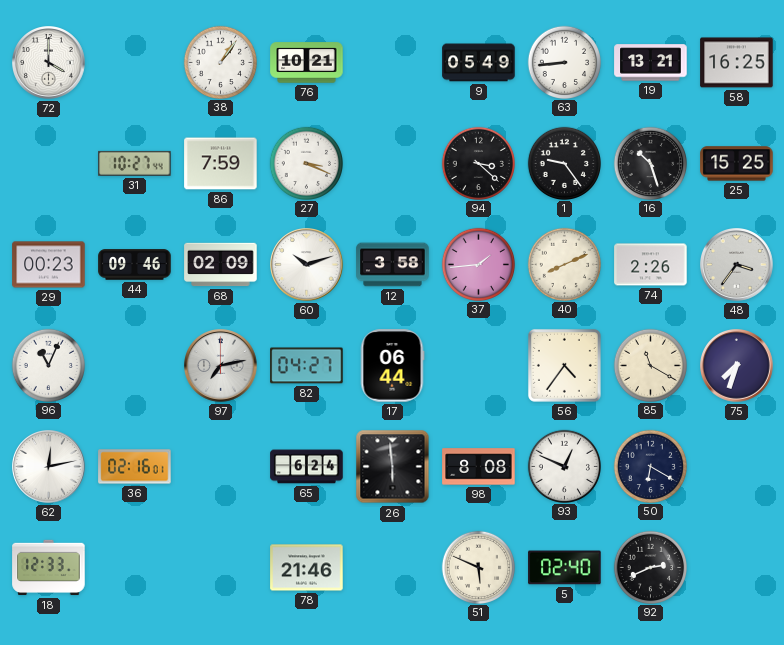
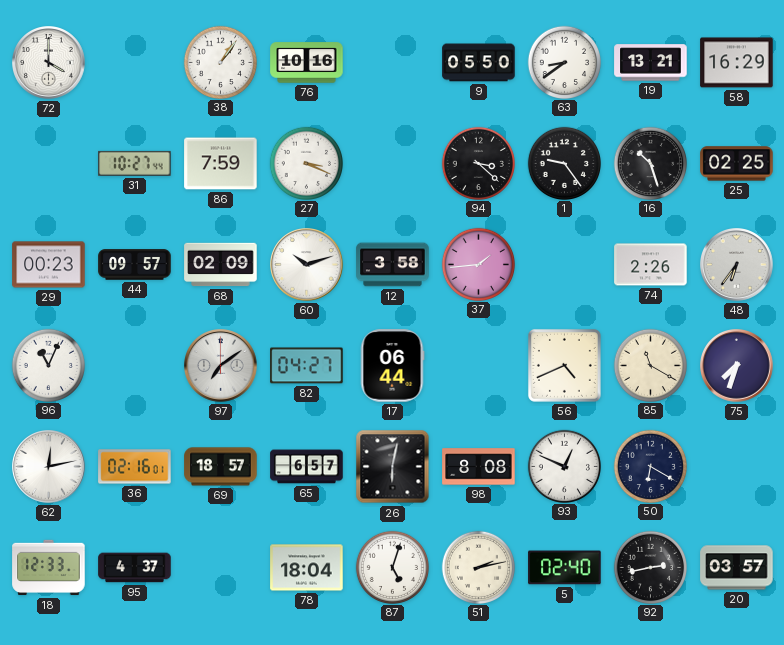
76: 10:21 -> 10:16 (307, 63)
9: 05:49 -> 05:50 (479, 63)
63: 8:44 -> 8:39 (564, 62)
58: 16:25 -> 16:29 (737, 63)
25: 15:25 -> 02:25 (737, 164)
44: 09:46 -> 09:57 (135, 265)
40: 8:11 -> none (564, 264)
48: 3:36 -> 6:36 (737, 265)
97: 7:13 -> 7:09 (221, 366)
56: 4:36 -> 4:41 (564, 365)
69: none -> 18:57 (221, 467)
65: 6:24 -> 6:57 (307, 467)
26: 5:59 -> 6:02 (393, 467)
95: none -> 4:37 (135, 568)
78: 21:46 -> 18:04 (307, 568)
87: none -> 5:03 (392, 567)
51: 5:49 -> 2:13 (478, 567)
92: 2:41 -> 2:43 (650, 567)
20: none -> 03:57 (737, 568)
